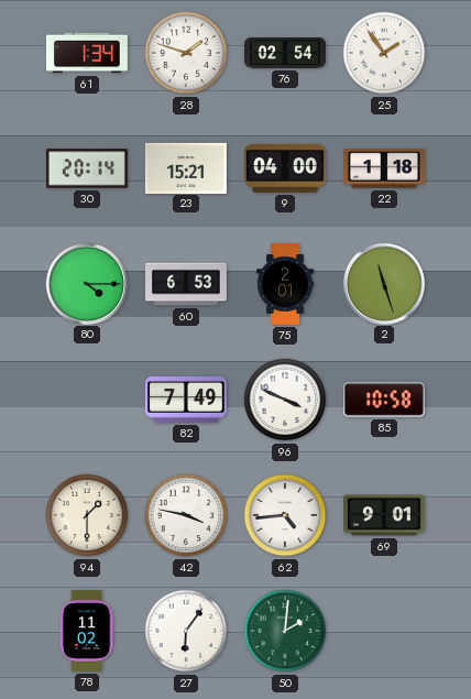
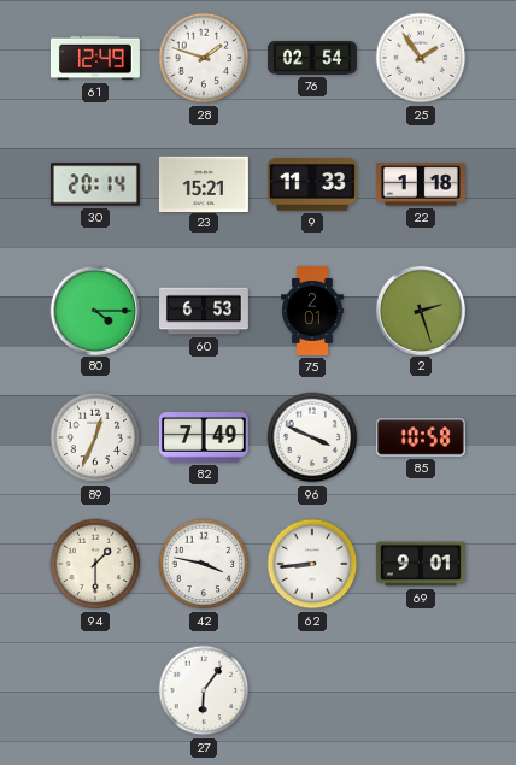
61: 1:34 -> 12:49 (95, 58)
9: 04:00 -> 11:33 (312, 186)
2: 11:27 -> 2:27 (420, 310)
89: none -> 12:34 (95, 437)
62: 4:44 -> 8:44 (312, 564)
78: 11:02 -> none (87, 631)
50: 2:01 -> none (285, 631)
